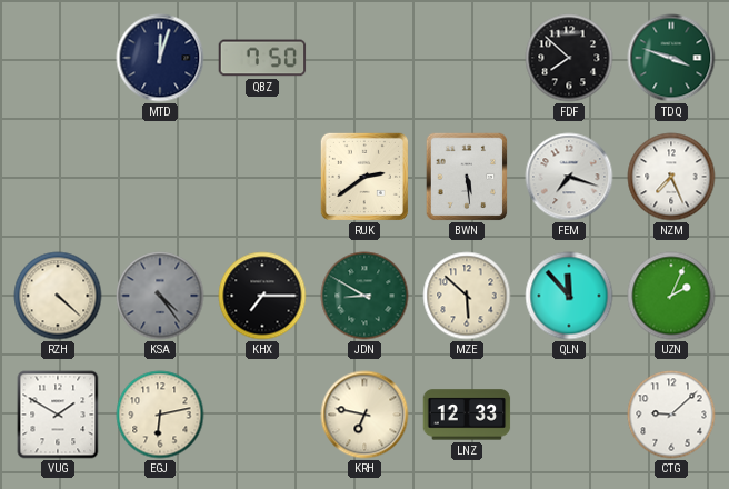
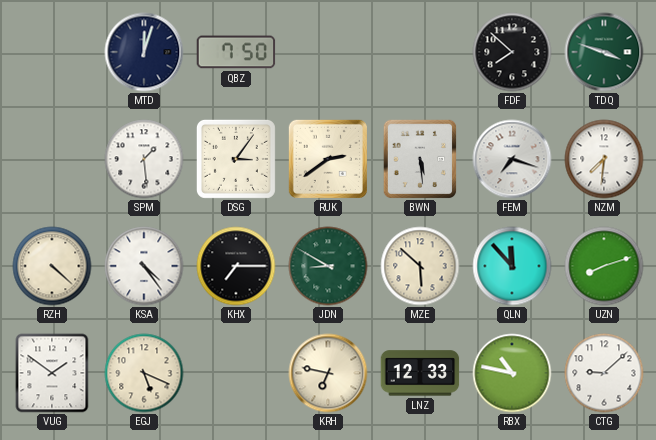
SPM: none -> 1:29 (144, 159)
DSG: none -> 3:06 (236, 159)
NZM: 7:26 -> 7:31 (604, 159)
KSA dial: grey -> white (144, 266)
UZN: 2:04 -> 8:12 (604, 266)
VUG: 1:50 -> 1:51 (52, 373)
EGJ: 6:13 -> 5:19 (144, 373)
RBX: none -> 10:47 (512, 373)
